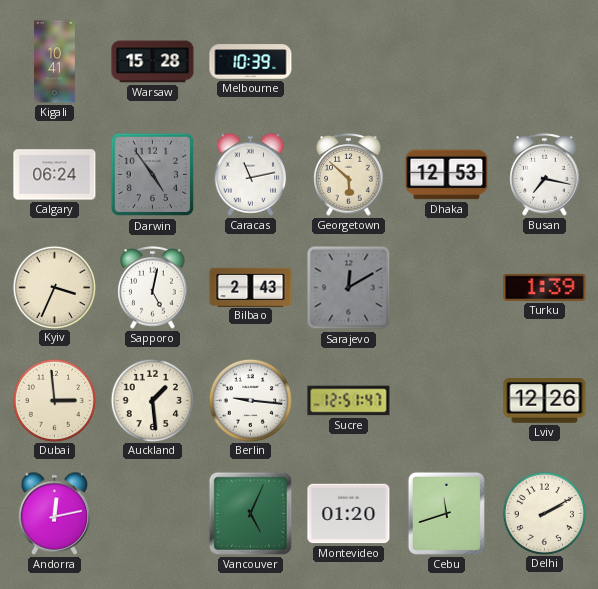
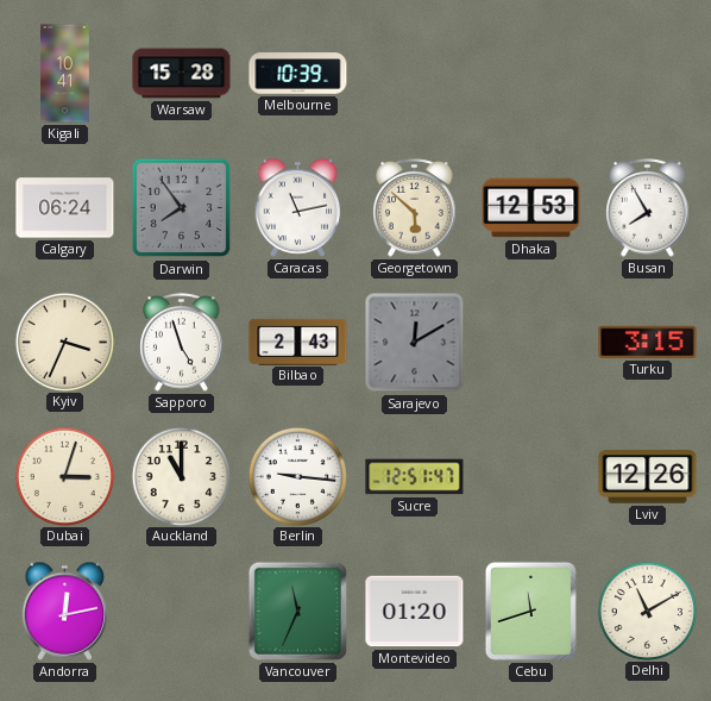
Darwin: 4:54 -> 7:54 (182, 208)
Busan: 7:17 -> 7:55 (648, 208)
Sapporo: 5:02 -> 4:57 (182, 343)
Turku: 1:39 -> 3:15 (648, 342)
Dubai: 2:59 -> 3:03 (64, 476)
Auckland: 1:29 -> 11:00 (181, 476)
Vancouver: 5:04 -> 11:34 (297, 611)
Delhi: 2:10 -> 11:10 (647, 611)
